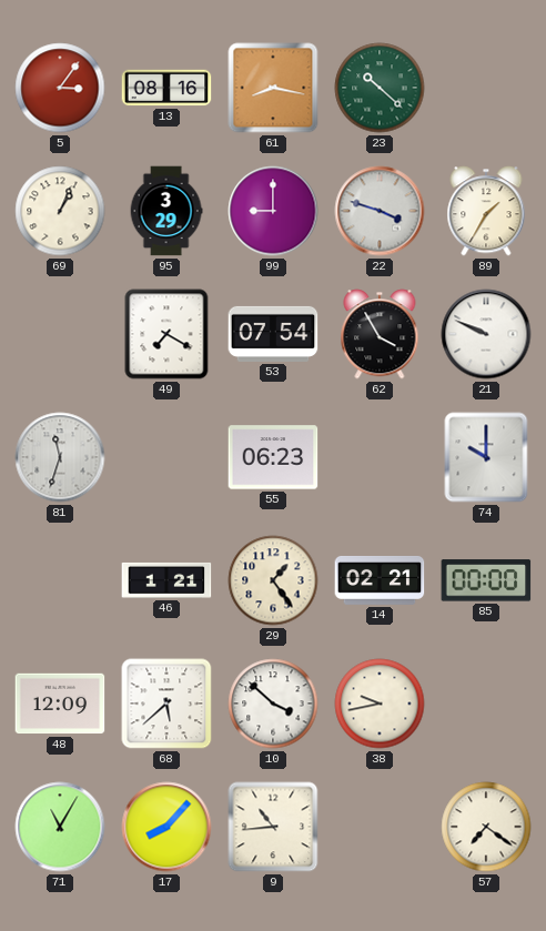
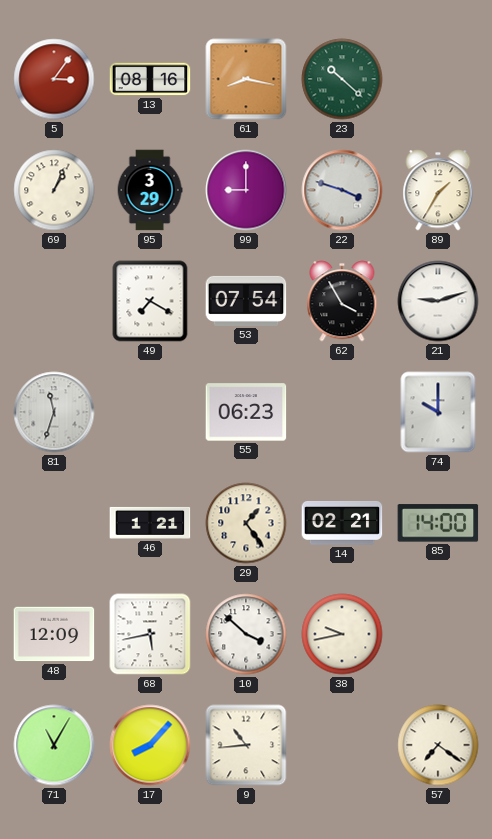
21: 9:49 -> 9:12 (438, 301)
85: 00:00 -> 14:00 (438, 523)
68: 5:38 -> 5:43 (150, 634)
